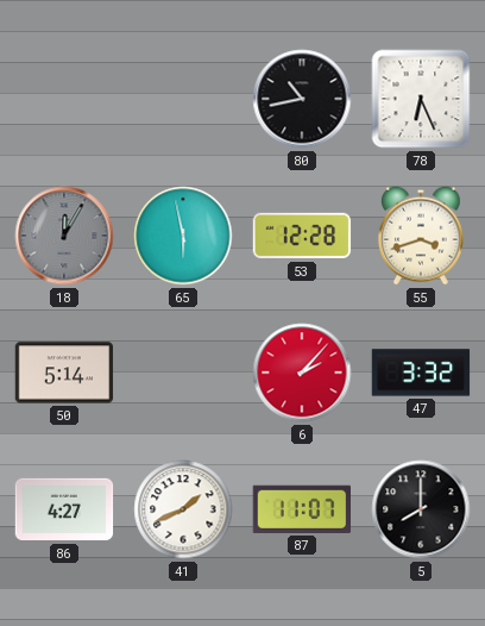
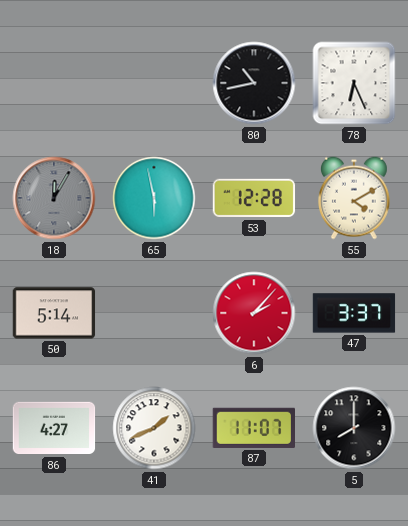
55: 3:42 -> 4:10 (354, 198)
47: 3:32 -> 3:37 (354, 313)
